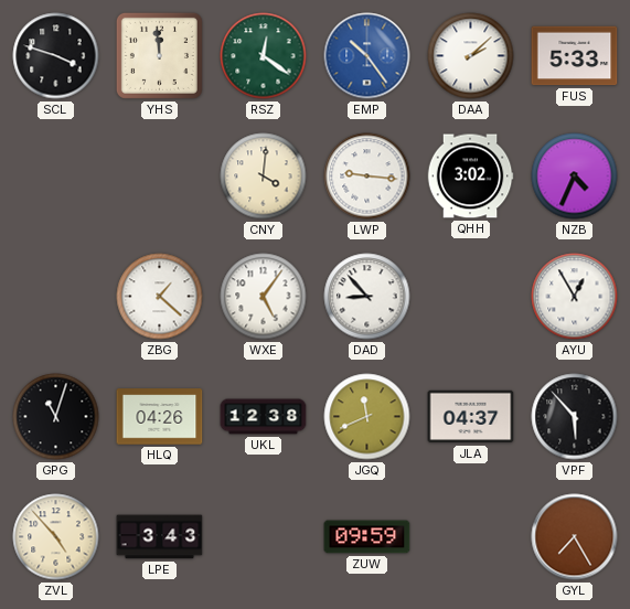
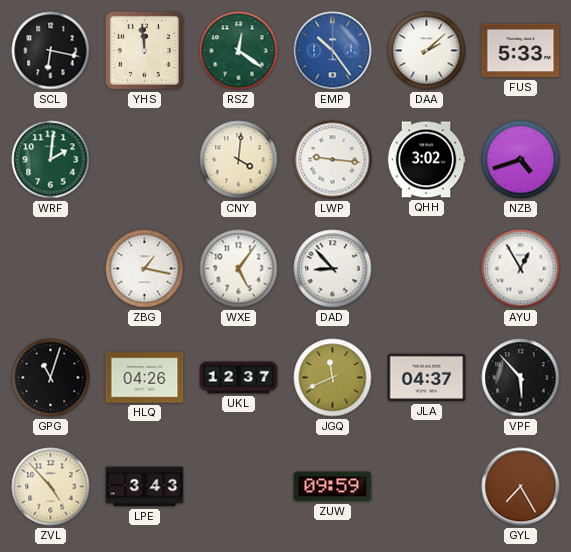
SCL: 3:48 -> 6:17 (51, 51)
WRF: none -> 2:01 (51, 160)
NZB: 4:34 -> 4:42 (521, 160)
ZBG: 1:22 -> 1:17 (145, 269)
UKL: 12:38 -> 12:37 (239, 378)
